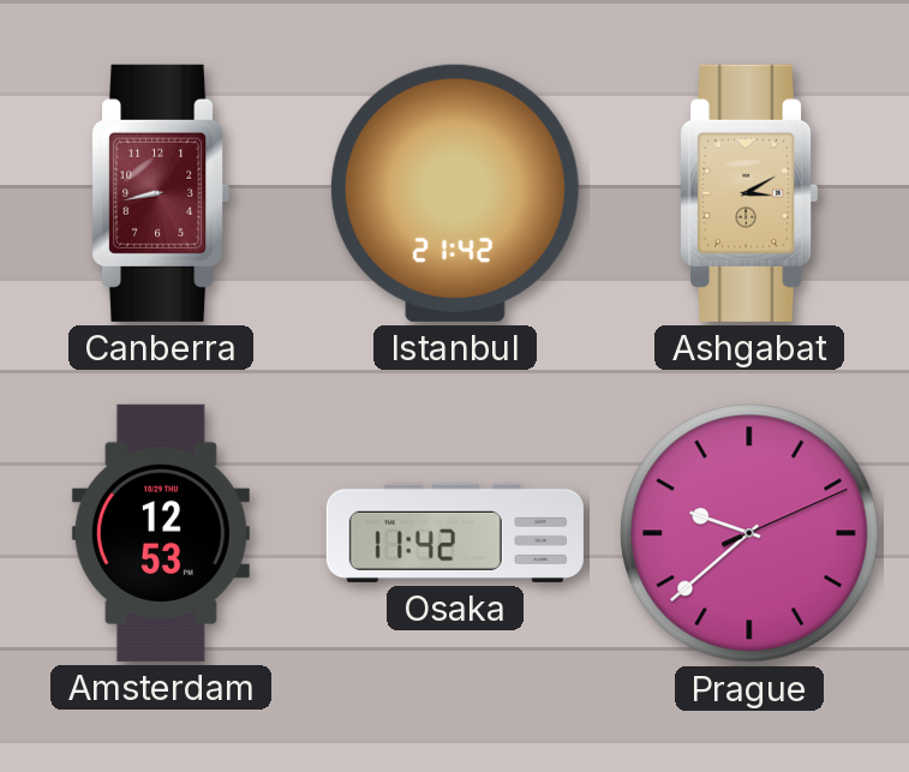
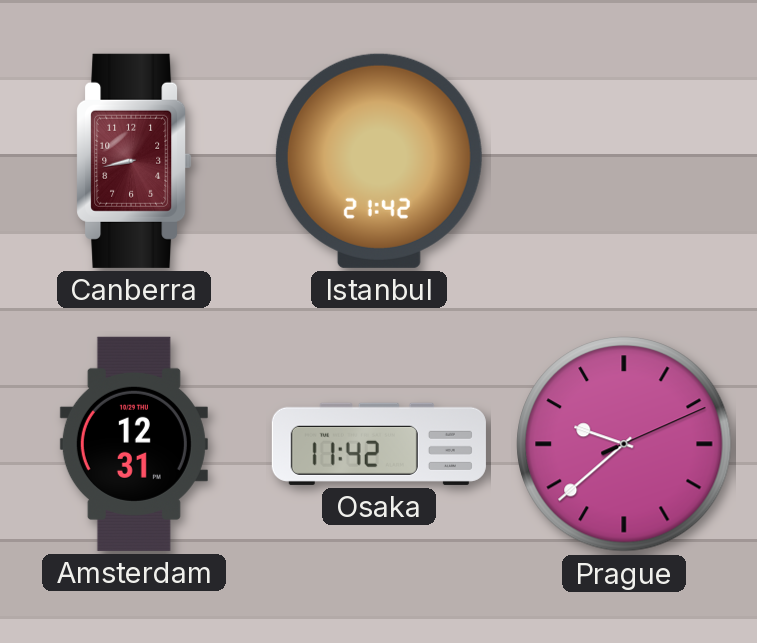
Ashgabat: 3:10 -> none (749, 193)
Amsterdam: 12:53 -> 12:31 (134, 444)
